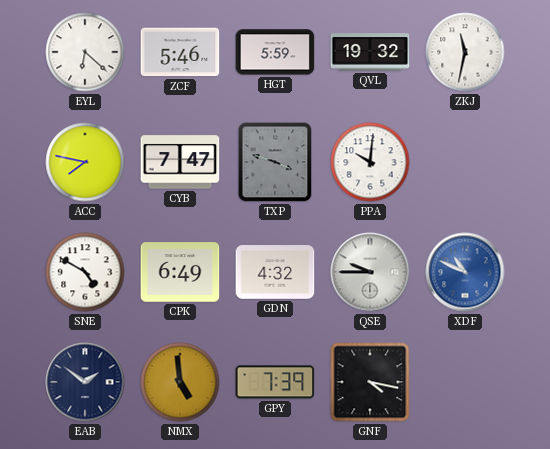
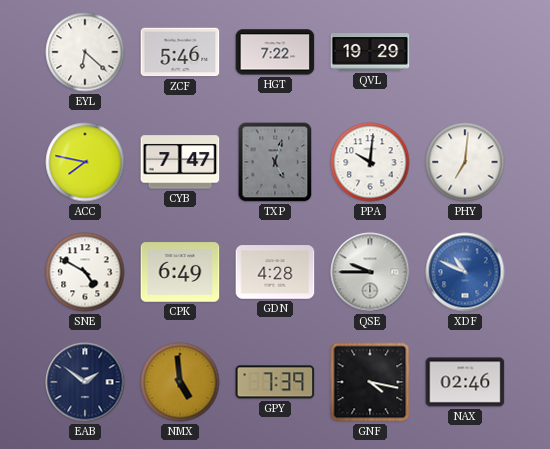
HGT: 5:59 -> 7:22 (275, 52)
QVL: 19:32 -> 19:29 (370, 52)
ZKJ: 11:32 -> none (465, 52)
TXP: 3:48 -> 5:03 (275, 162)
PHY: none -> 7:01 (465, 162)
GDN: 4:32 -> 4:28 (275, 272)
NAX: none -> 02:46 (465, 382)
